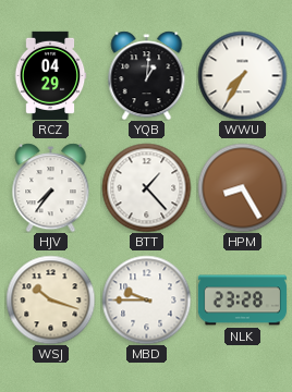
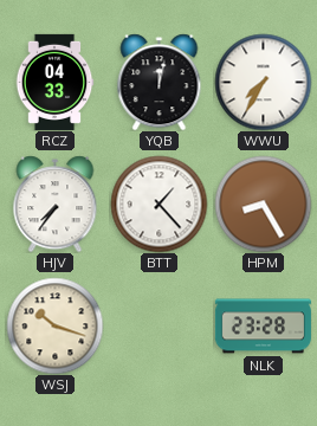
RCZ: 04:29 -> 04:33 (54, 82)
YQB: 1:01 -> 12:02 (160, 82)
MBD: 9:45 -> none (146, 299)
